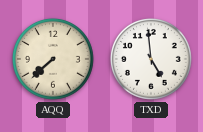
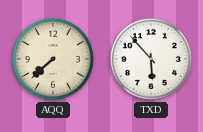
TXD: 4:59 -> 5:53 (151, 59)
